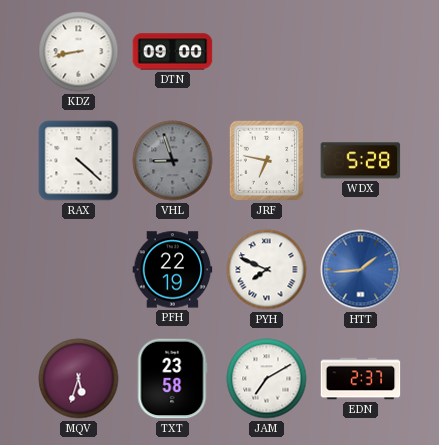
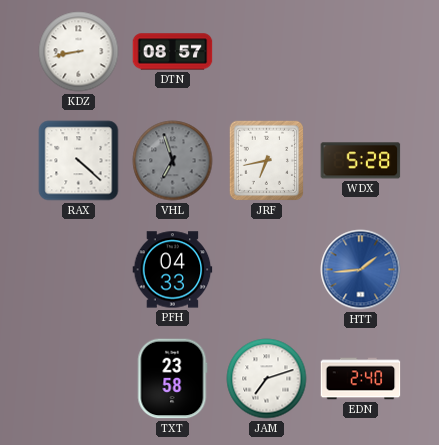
DTN: 09:00 -> 08:57 (173, 52)
VHL: 8:57 -> 6:57 (173, 161)
JRF: 6:47 -> 6:43 (267, 161)
PFH: 22:19 -> 04:33 (173, 270)
PYH: 7:49 -> none (267, 270)
MQV: 5:33 -> none (79, 379)
JAM: 7:10 -> 7:12 (267, 379)
EDN: 2:37 -> 2:40 (361, 379)
